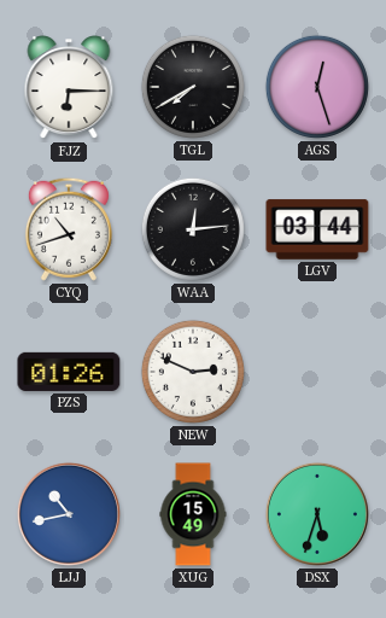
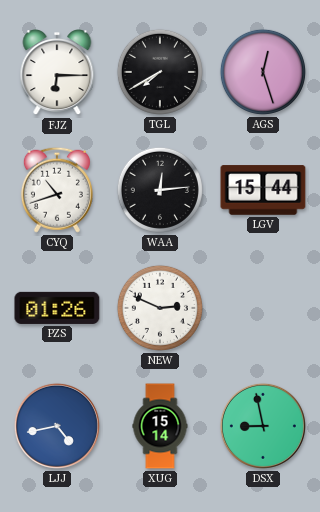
LGV: 03:44 -> 15:44 (263, 190)
LJJ: 10:43 -> 4:43 (57, 426)
XUG: 15:49 -> 15:14 (160, 426)
DSX: 5:33 -> 8:58 (263, 426)
